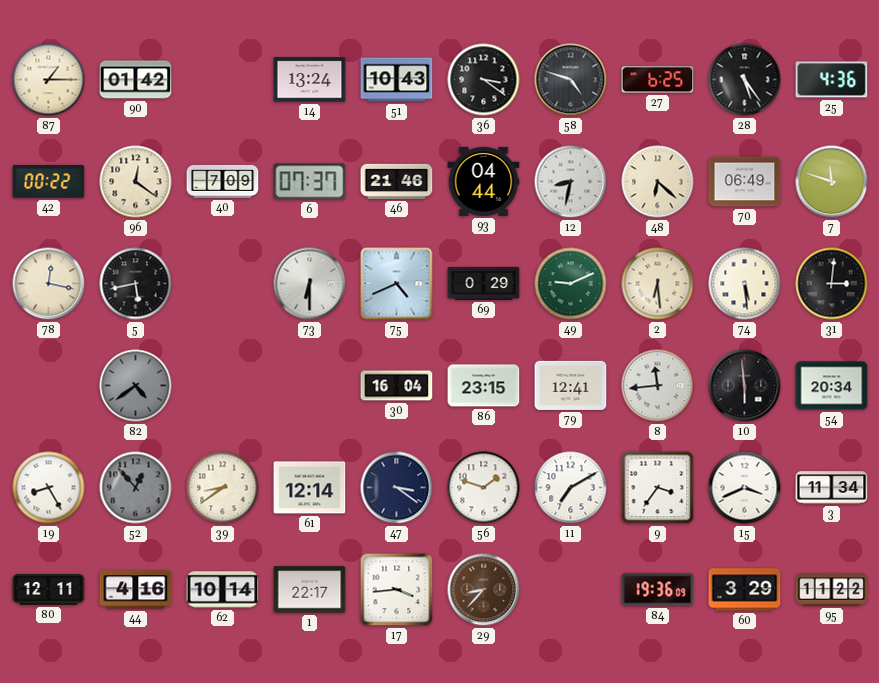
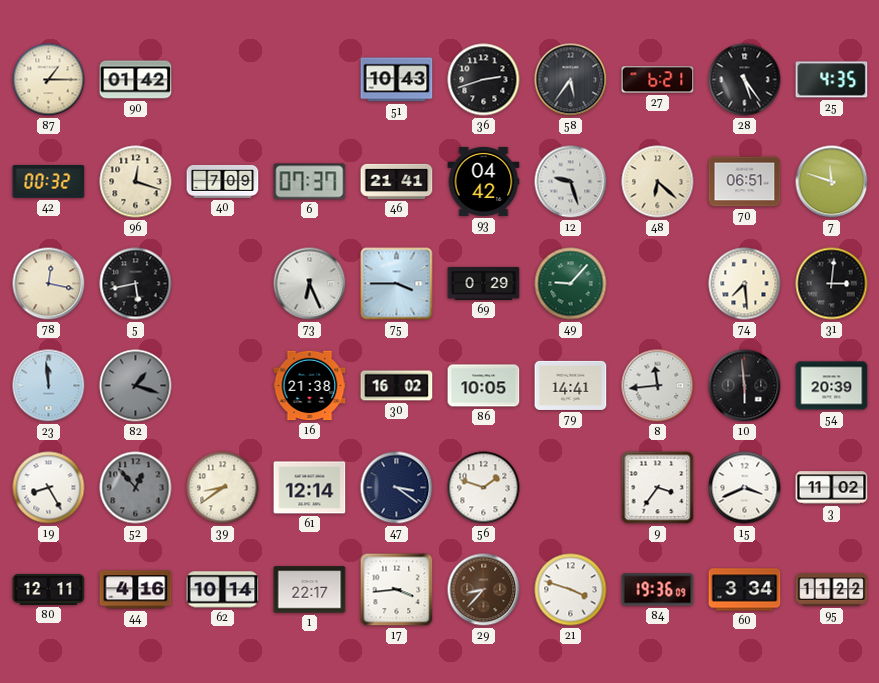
14: 13:24 -> none (310, 80)
36: 3:21 -> 2:42 (484, 80)
58: 4:48 -> 5:36 (571, 80)
27: 6:25 -> 6:21 (658, 80)
25: 4:36 -> 4:35 (832, 80)
42: 00:22 -> 00:32 (49, 181)
96: 12:21 -> 12:18 (136, 182)
46: 21:46 -> 21:41 (397, 181)
93: 04:44 -> 04:42 (484, 181)
12: 8:32 -> 9:27 (571, 182)
70: 06:49 -> 06:51 (745, 182)
73: 6:30 -> 6:26 (310, 284)
75: 4:41 -> 3:45 (397, 284)
49: 9:11 -> 9:07 (571, 284)
2: 6:29 -> none (658, 284)
74: 5:29 -> 7:29 (745, 284)
23: none -> 11:59 (49, 386)
82: 4:39 -> 1:18 (136, 386)
16: none -> 21:38 (310, 386)
30: 16:04 -> 16:02 (397, 386)
86: 23:15 -> 10:05 (484, 386)
79: 12:41 -> 14:41 (571, 385)
54: 20:34 -> 20:39 (832, 386)
11: 7:10 -> none (571, 488)
3: 11:34 -> 11:02 (832, 488)
21: none -> 3:48 (571, 590)
60: 3:29 -> 3:34 (745, 590)
